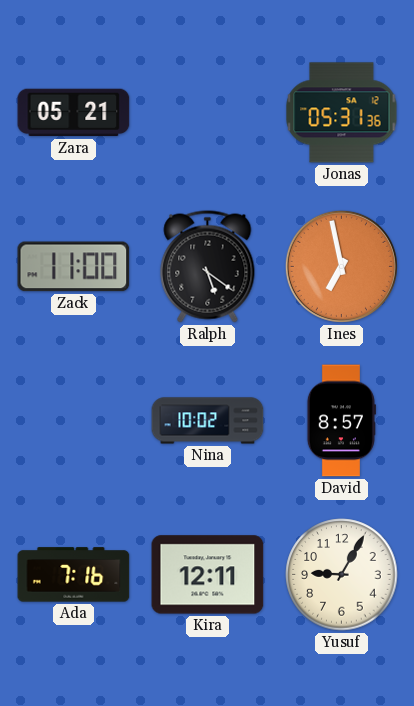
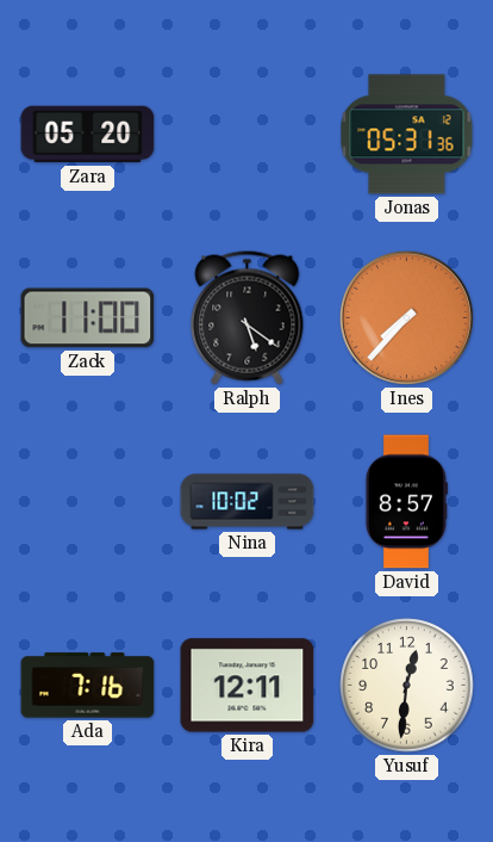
Zara: 05:21 -> 05:20 (88, 135)
Ines: 6:58 -> 7:37 (406, 317)
Yusuf: 9:05 -> 12:31 (407, 686)
